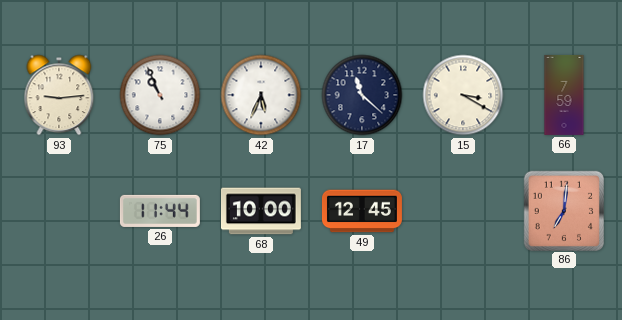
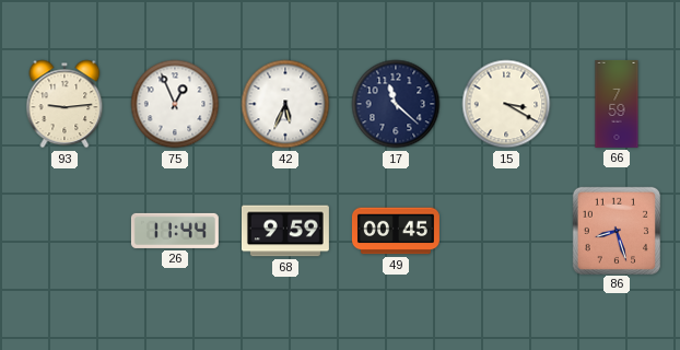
75: 10:56 -> 12:56 (175, 104)
68: 10:00 -> 9:59 (285, 231)
49: 12:45 -> 00:45 (396, 231)
86: 7:01 -> 8:27 (615, 230)
